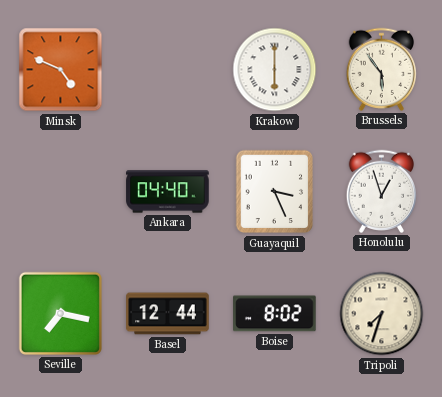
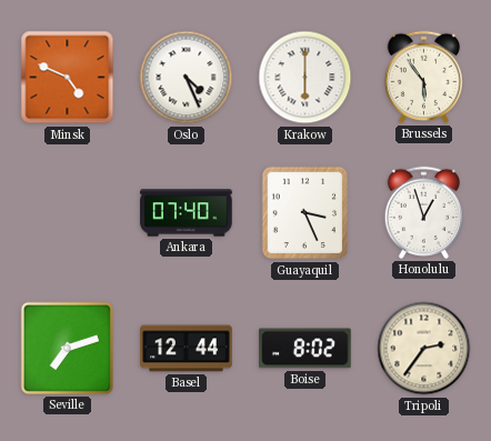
Oslo: none -> 4:26 (187, 78)
Ankara: 04:40 -> 07:40 (187, 213)
Seville: 7:17 -> 7:12 (67, 348)
Tripoli: 7:33 -> 2:36 (424, 349)
